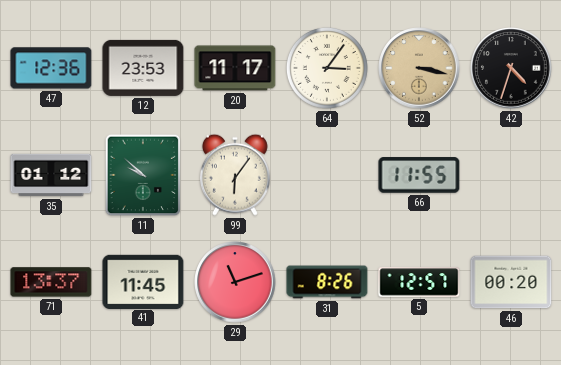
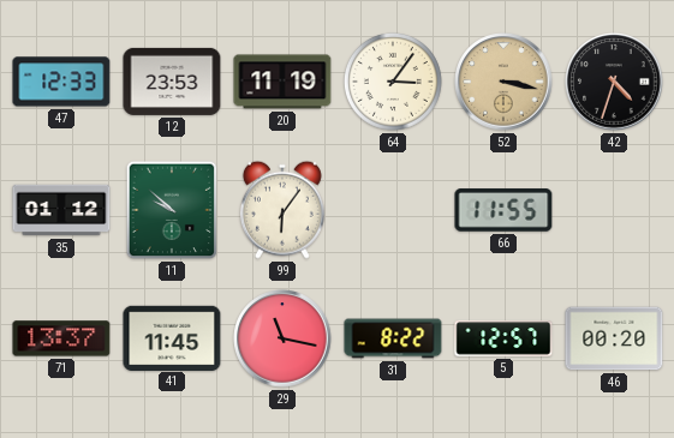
47: 12:36 -> 12:33 (61, 82)
20: 11:17 -> 11:19 (282, 82)
29: 11:12 -> 11:17 (282, 338)
31: 8:26 -> 8:22 (393, 338)
